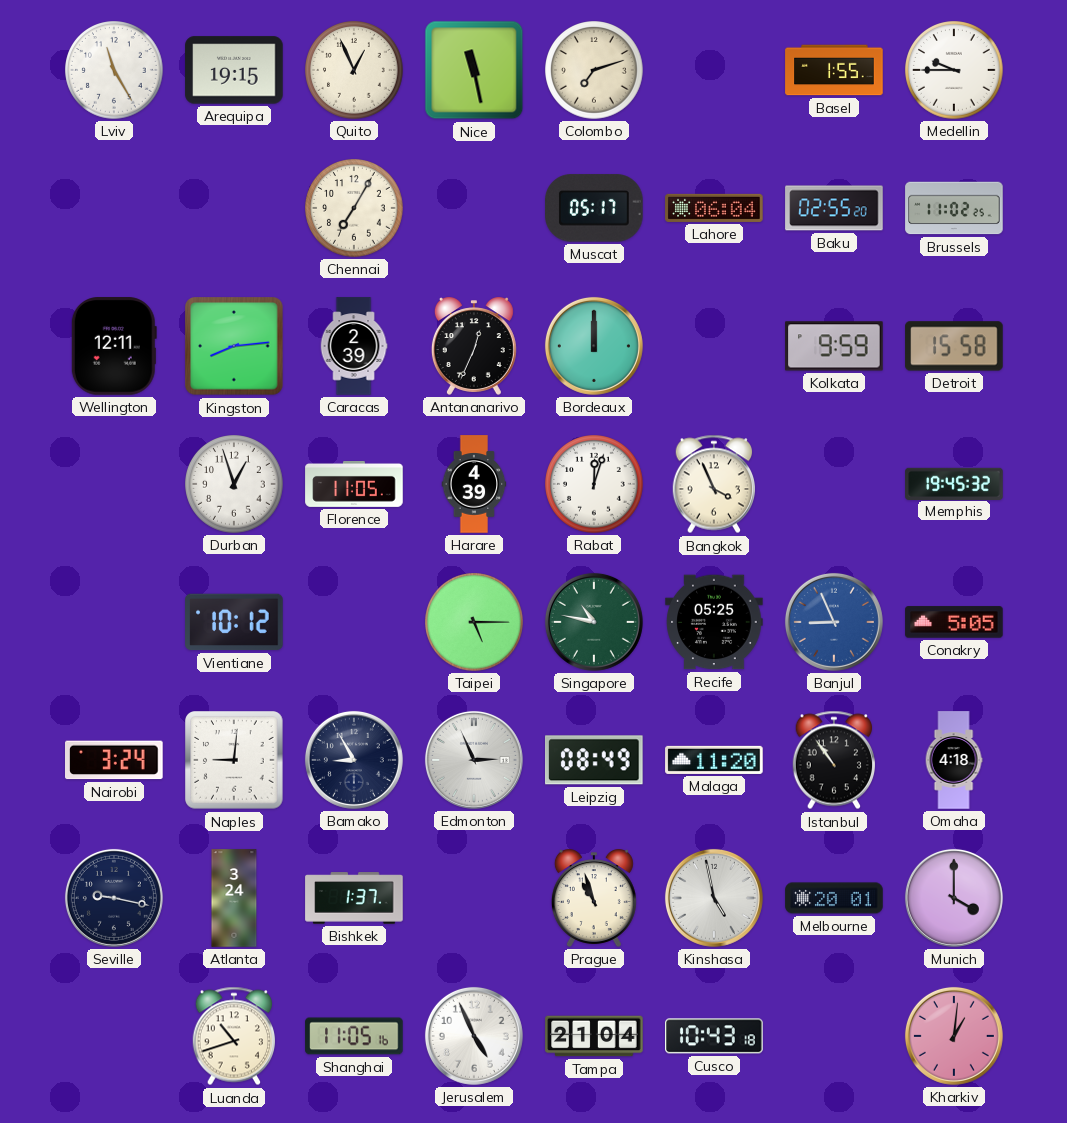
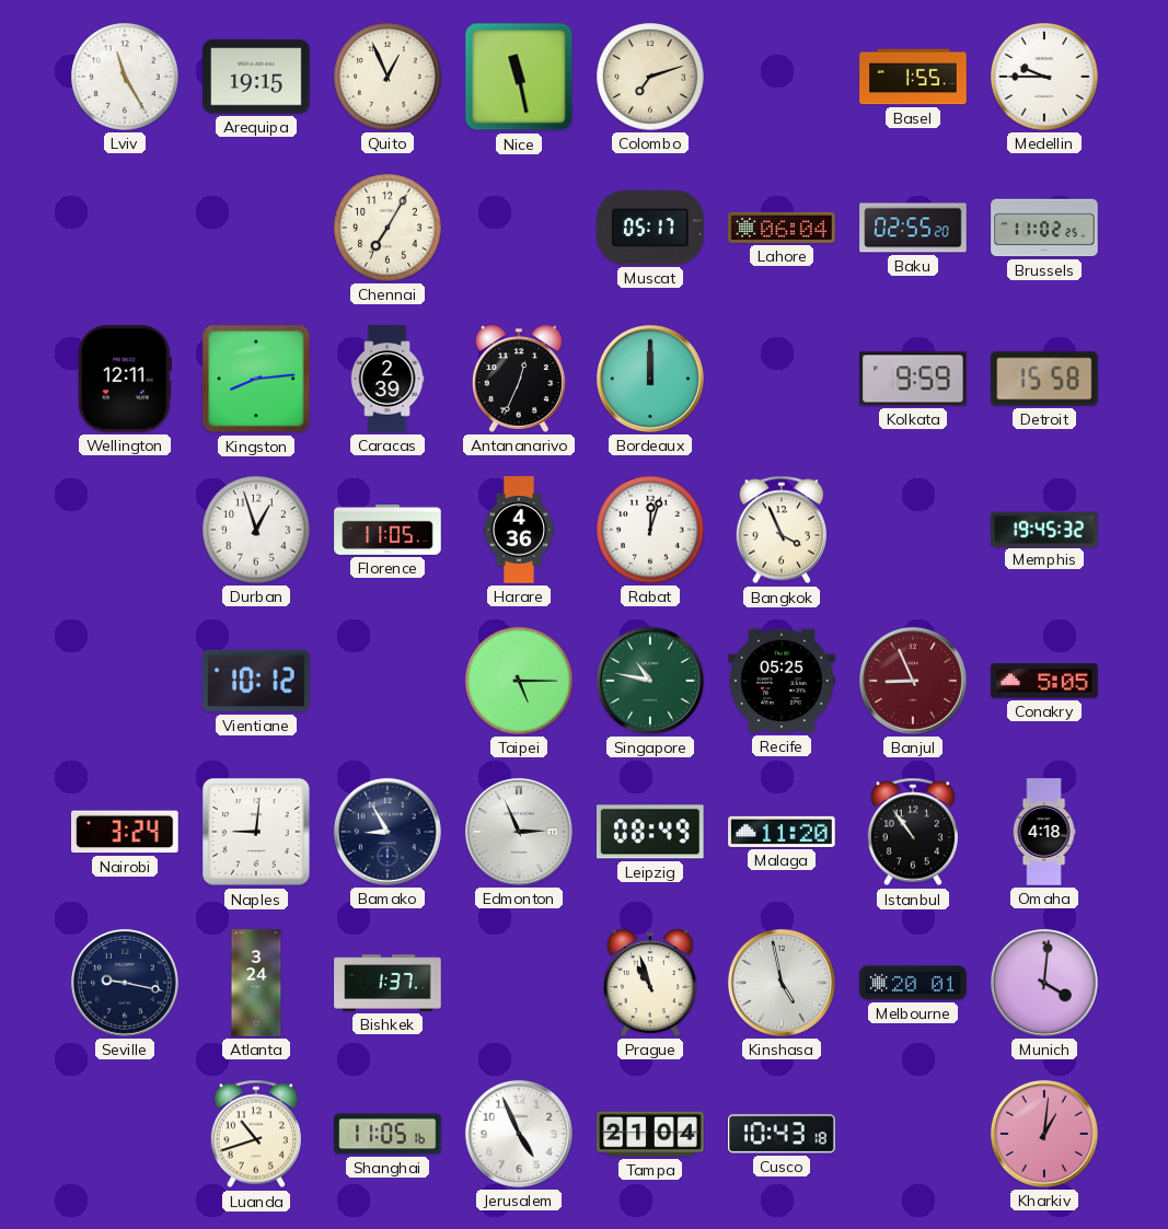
Harare: 4:39 -> 4:36 (519, 530)
Banjul dial: blue -> burgundy (913, 681)
Munich: 4:00 -> 4:01 (1044, 983)
